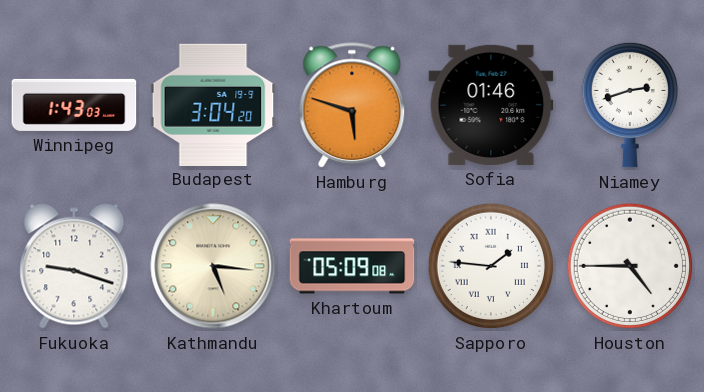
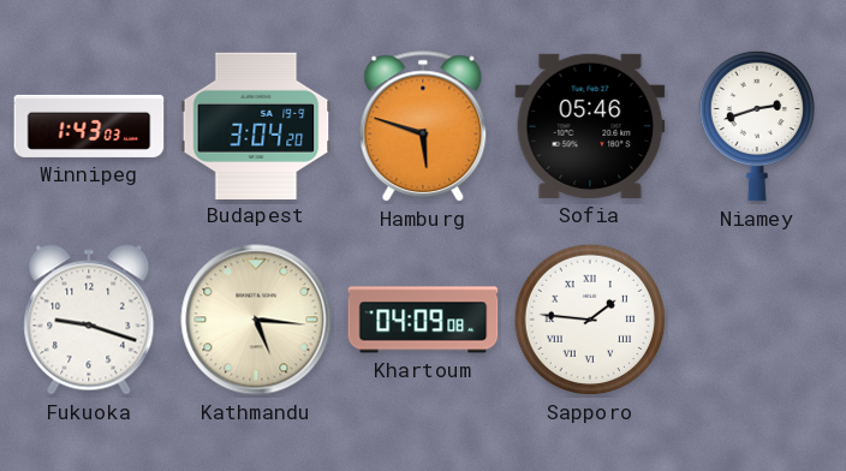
Sofia: 01:46 -> 05:46 (590, 126)
Khartoum: 05:09 -> 04:09 (423, 320)
Houston: 4:45 -> none (630, 266)
